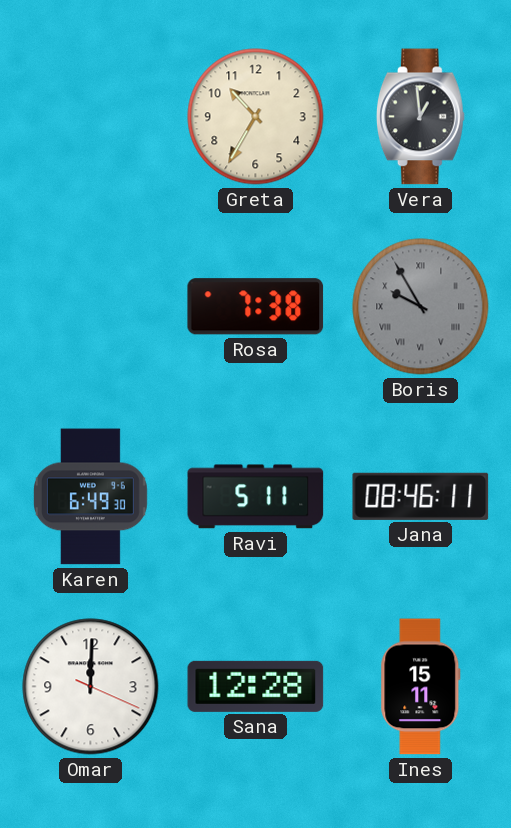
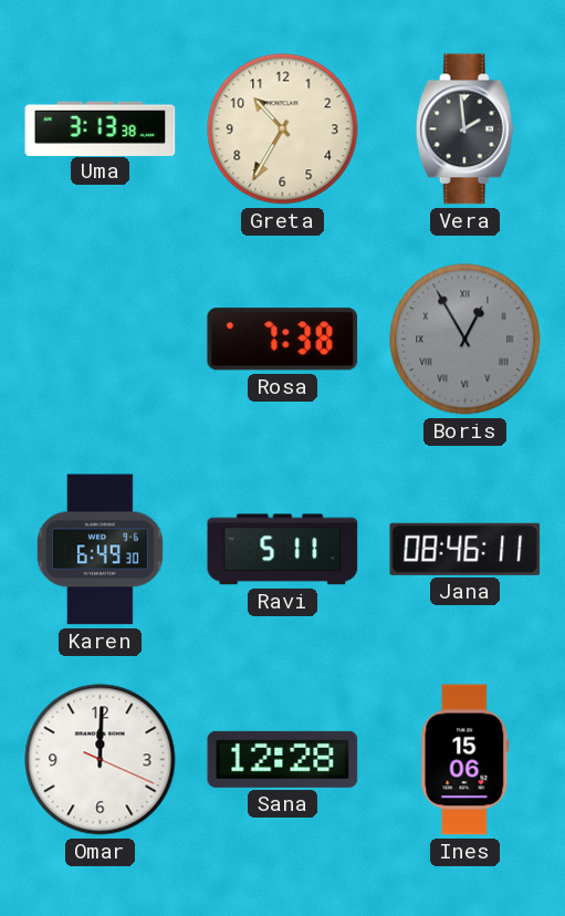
Uma: none -> 3:13 (101, 128)
Vera: 12:59 -> 1:59 (464, 129)
Boris: 9:55 -> 12:55 (465, 340)
Ines: 15:11 -> 15:06 (465, 760)
